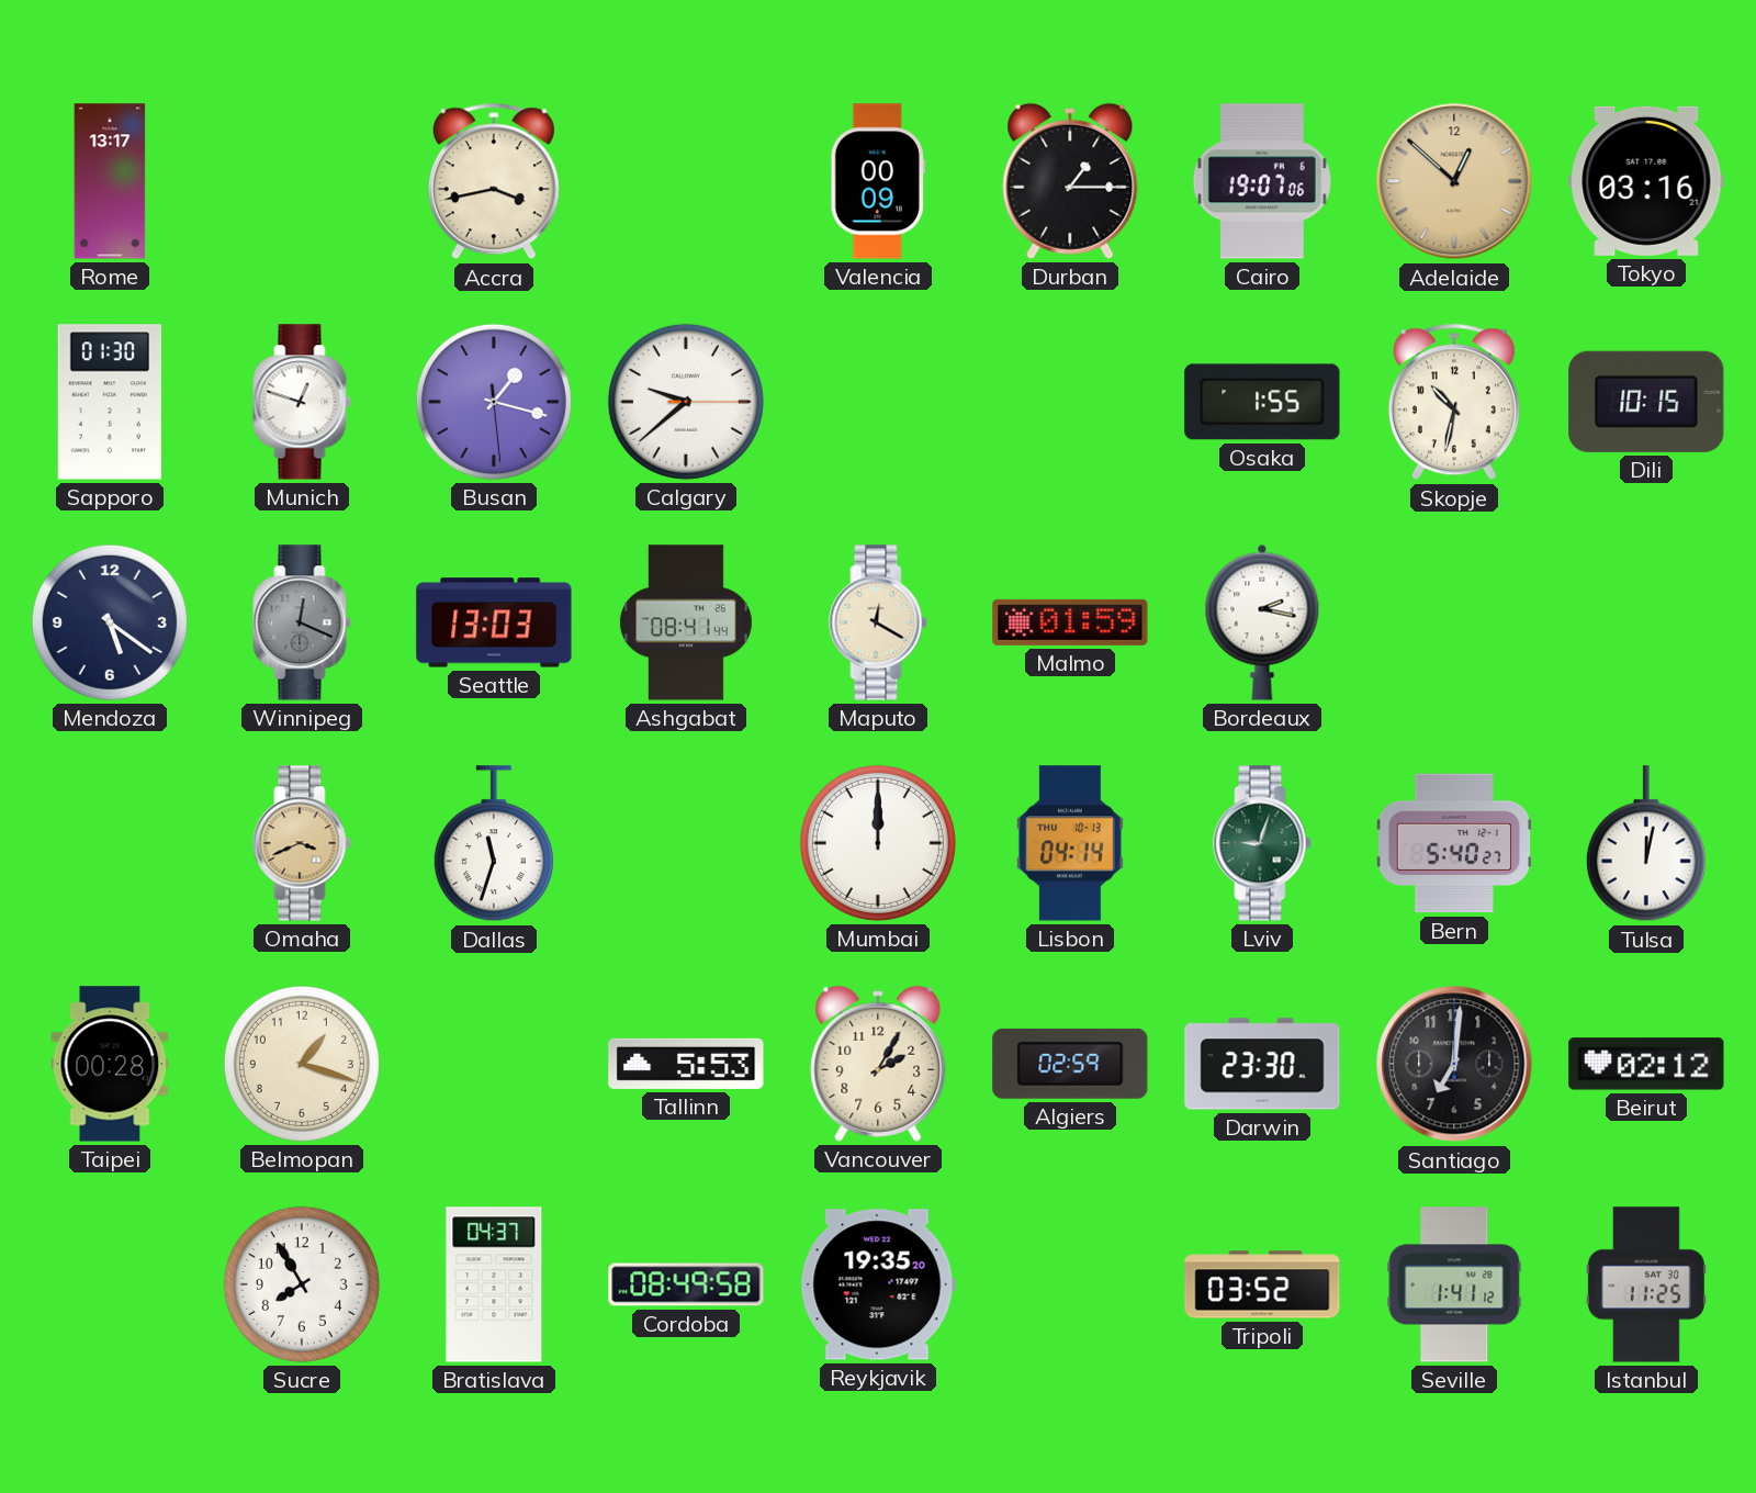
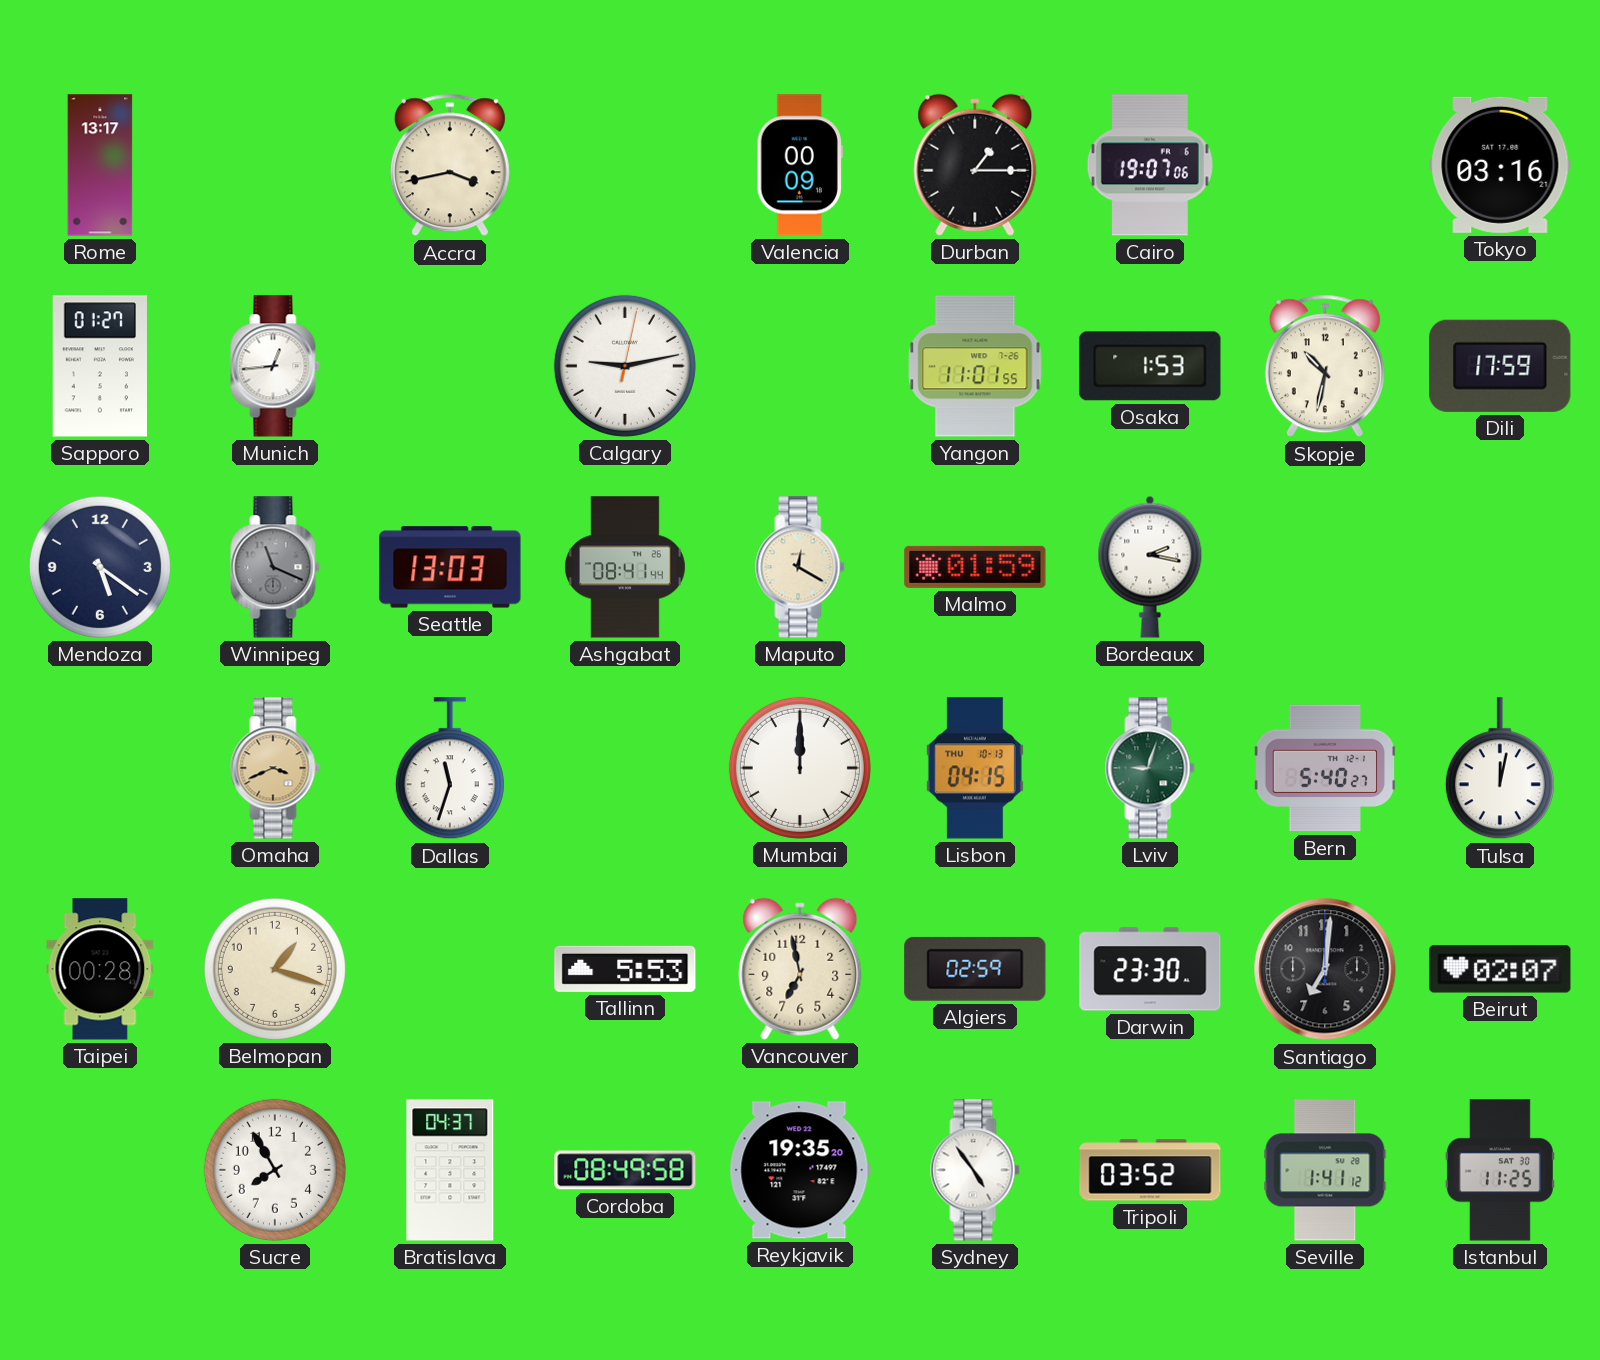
Adelaide: 12:52 -> none (1454, 181)
Sapporo: 01:30 -> 01:27 (99, 366)
Munich: 12:48 -> 12:44 (275, 366)
Busan: 1:17 -> none (494, 402)
Calgary: 9:38 -> 9:13 (625, 366)
Yangon: none -> 11:01 (975, 366)
Osaka: 1:55 -> 1:53 (1150, 366)
Dili: 10:15 -> 17:59 (1500, 366)
Winnipeg: 12:19 -> 11:19 (275, 567)
Lisbon: 04:14 -> 04:15 (975, 768)
Vancouver: 2:05 -> 6:58 (800, 969)
Beirut: 02:12 -> 02:07 (1500, 969)
Sydney: none -> 4:54 (975, 1170)
